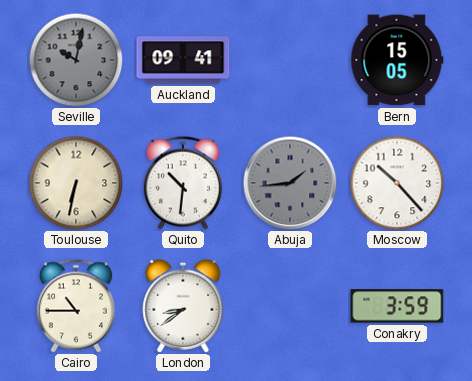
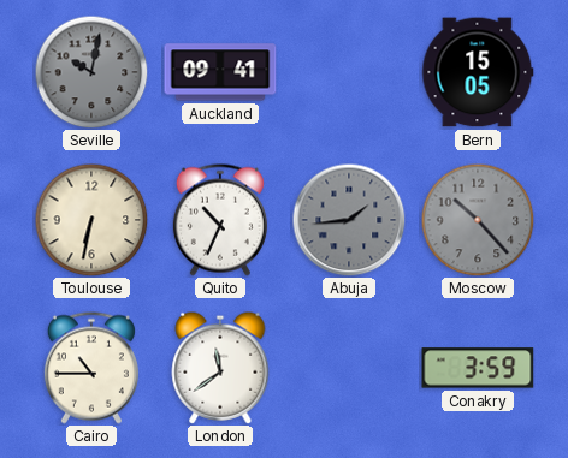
Quito: 10:31 -> 10:34 (220, 220)
Moscow dial: white -> grey (478, 220)
London: 8:39 -> 11:39 (220, 368)
